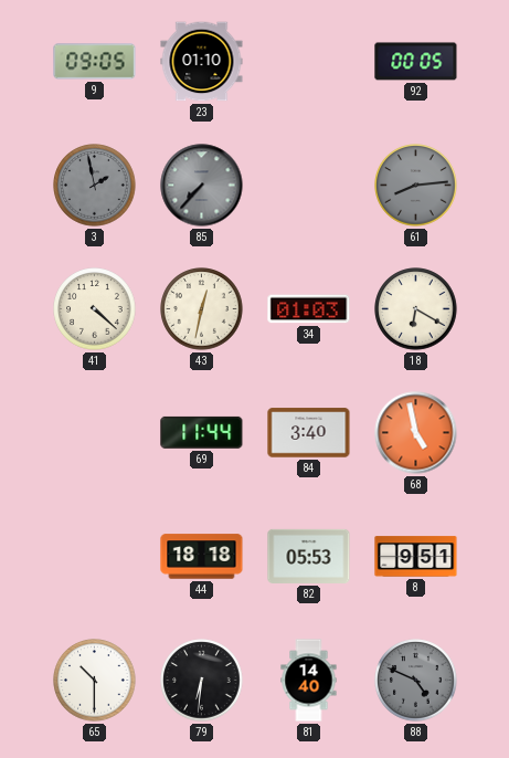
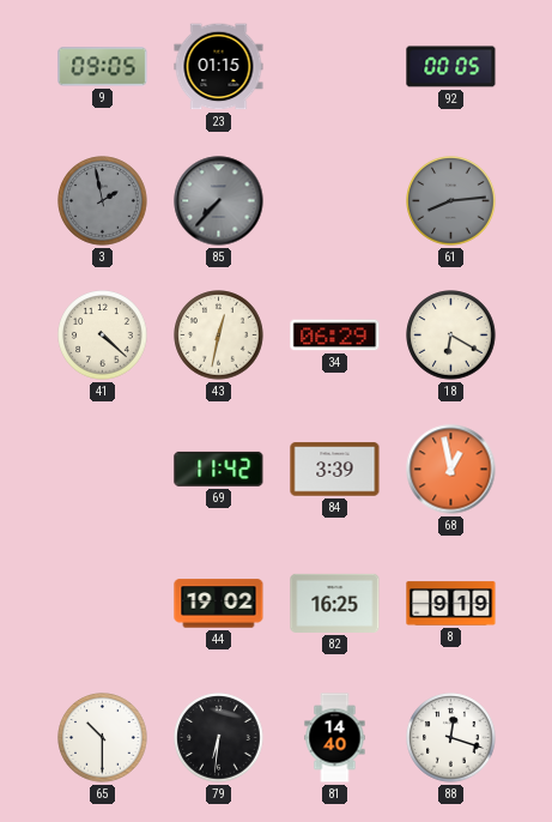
23: 01:10 -> 01:15 (219, 67)
34: 01:03 -> 06:29 (335, 336)
69: 11:44 -> 11:42 (219, 469)
84: 3:40 -> 3:39 (335, 470)
68: 4:58 -> 12:58 (451, 470)
44: 18:18 -> 19:02 (219, 604)
82: 05:53 -> 16:25 (335, 603)
8: 9:51 -> 9:19 (451, 604)
88: 4:49 -> 12:18 (451, 738)
88 dial: grey -> white (451, 738)
